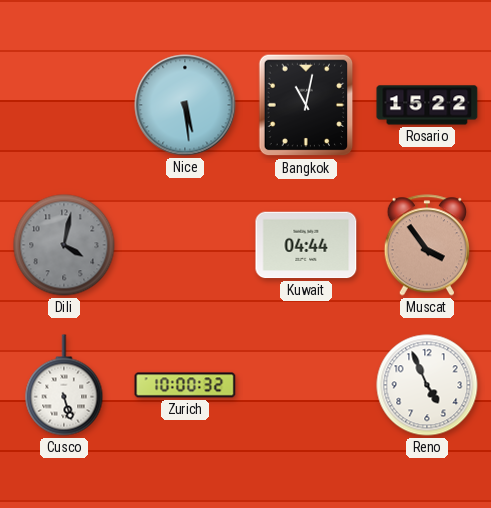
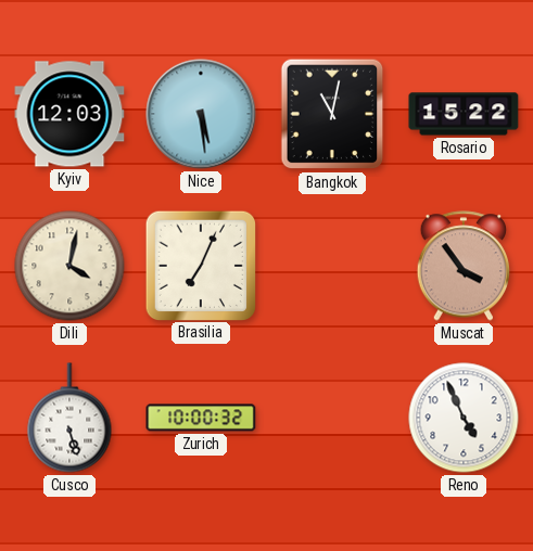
Kyiv: none -> 12:03 (69, 114)
Dili dial: grey -> cream (69, 266)
Brasilia: none -> 7:04 (200, 265)
Kuwait: 04:44 -> none (306, 245)
